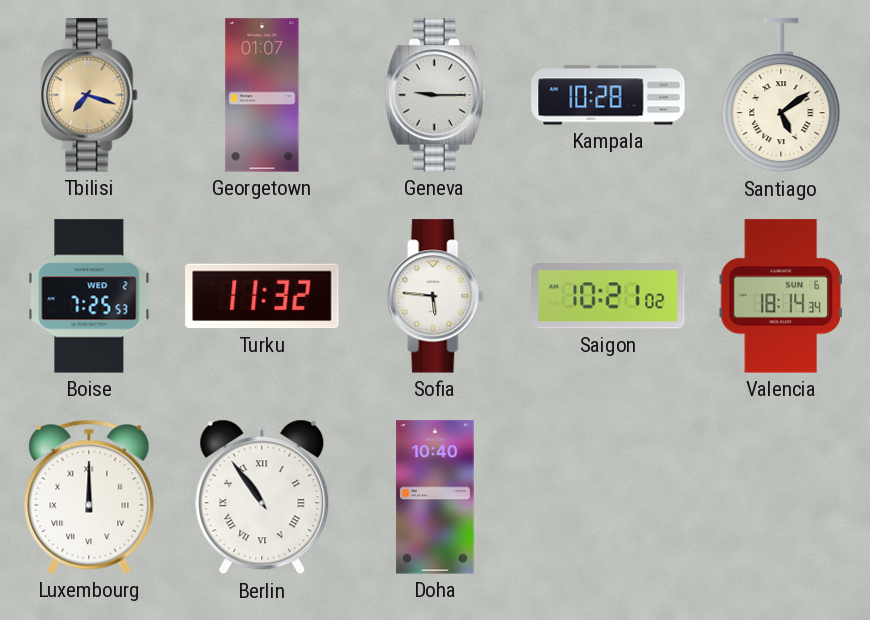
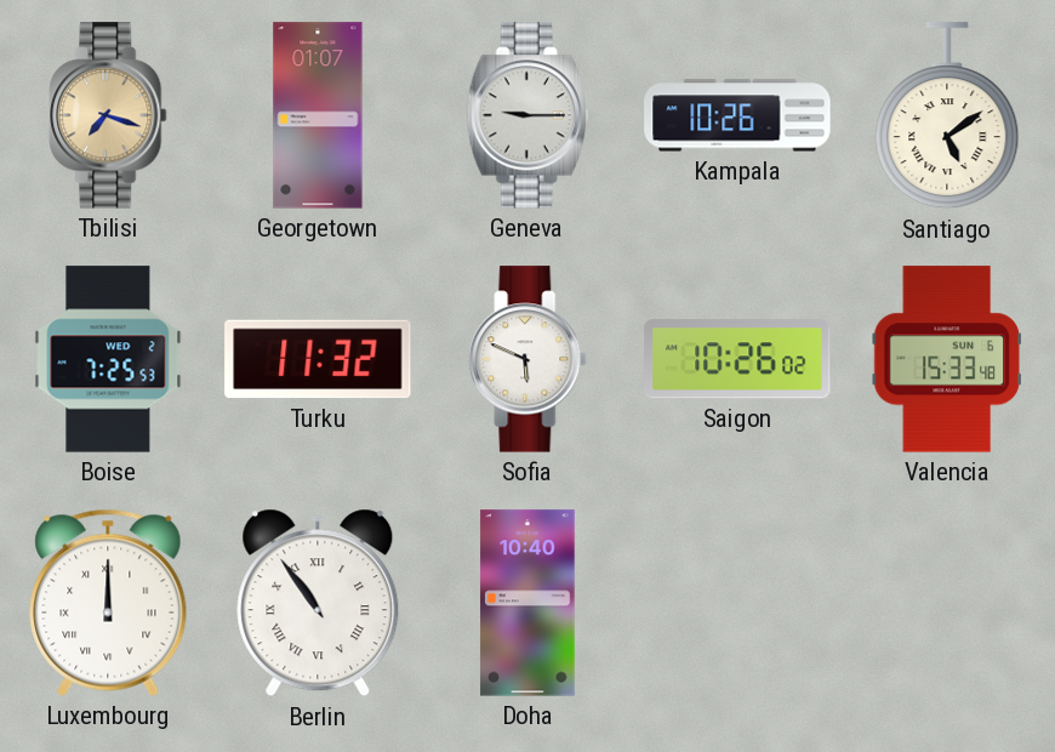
Kampala: 10:28 -> 10:26 (737, 115)
Sofia: 5:46 -> 5:49 (527, 359)
Saigon: 10:21 -> 10:26 (737, 359)
Valencia: 18:14 -> 15:33 (947, 359)
